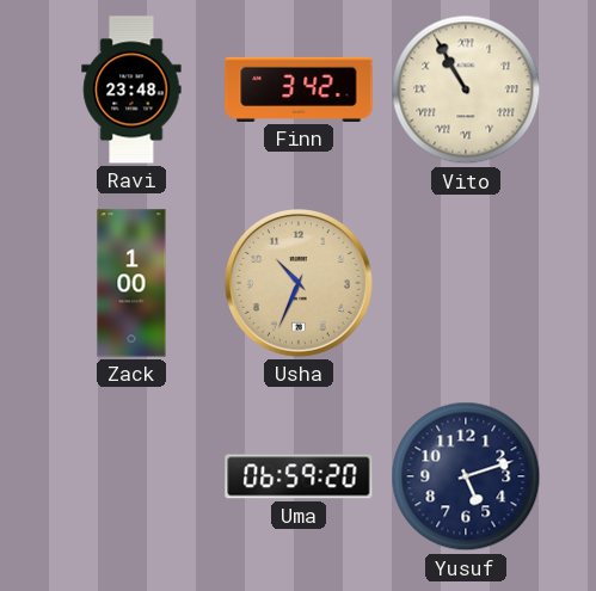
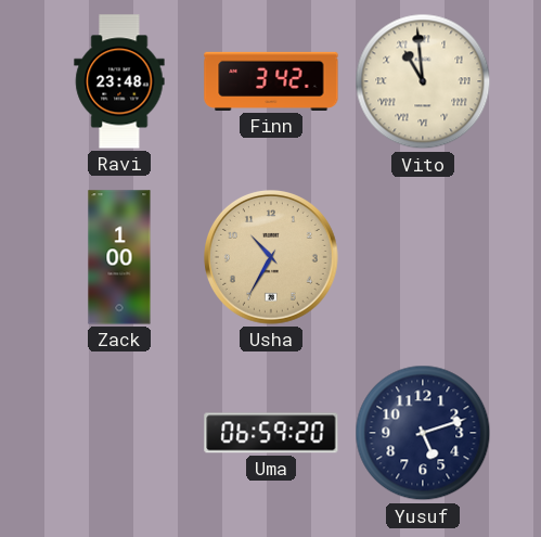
Vito: 10:55 -> 10:59 (423, 81)
Usha: 10:34 -> 10:35 (272, 258)
